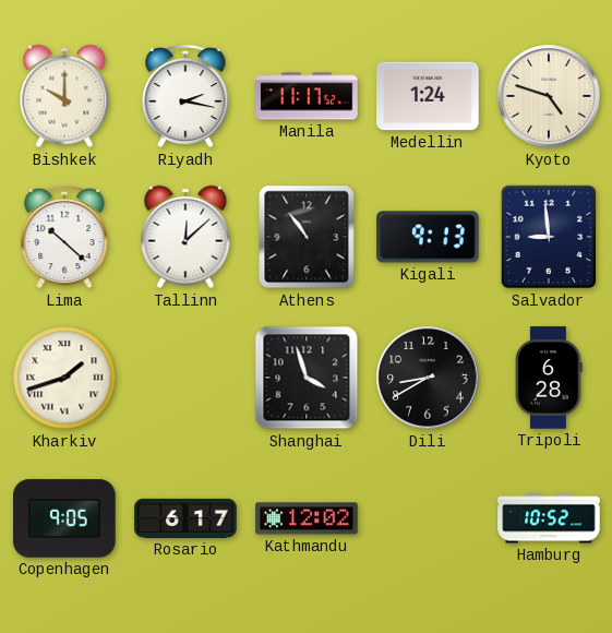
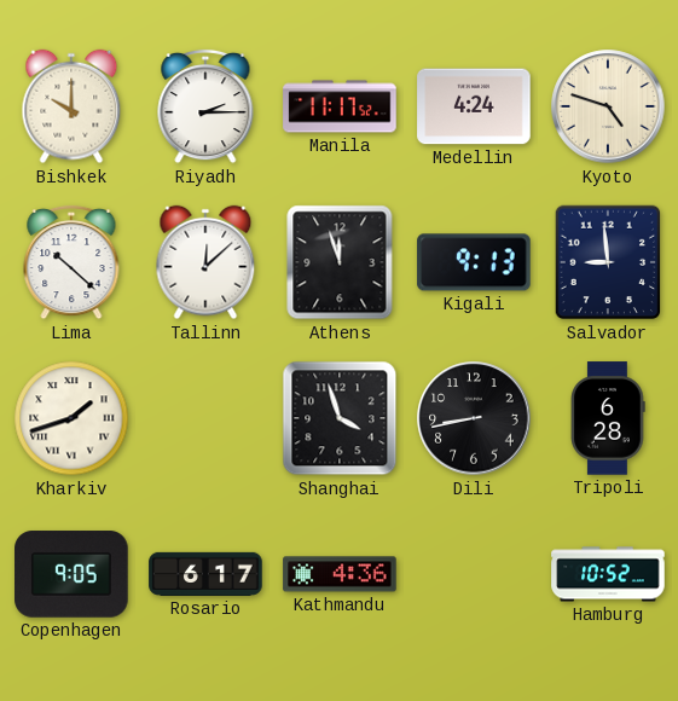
Riyadh: 2:17 -> 2:15 (205, 106)
Medellin: 1:24 -> 4:24 (474, 106)
Athens: 10:54 -> 11:57 (340, 262)
Dili: 8:40 -> 8:43 (474, 418)
Kathmandu: 12:02 -> 4:36 (340, 574)
